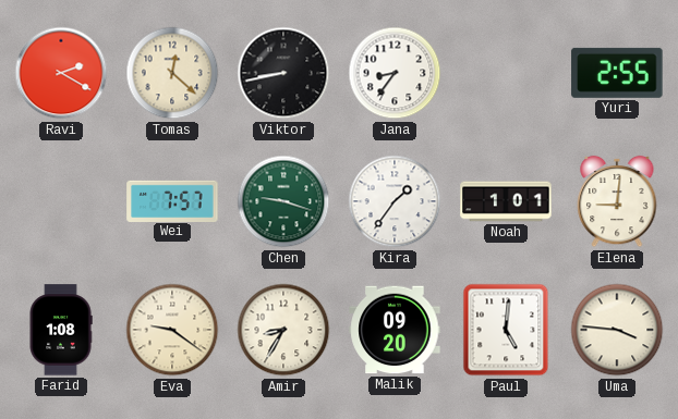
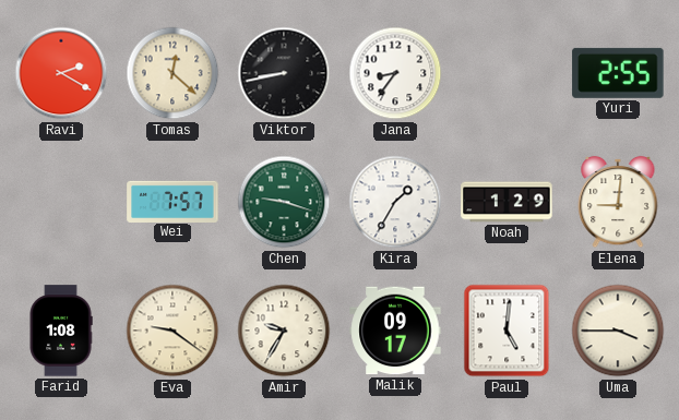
Kira: 1:36 -> 1:35 (395, 202)
Noah: 1:01 -> 1:29 (507, 202)
Amir: 8:35 -> 9:35 (284, 331)
Malik: 09:20 -> 09:17 (395, 331)
Uma: 3:46 -> 3:45 (618, 331)
